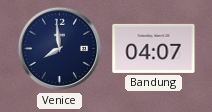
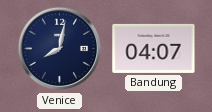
Venice: 7:59 -> 8:02 (60, 49)
